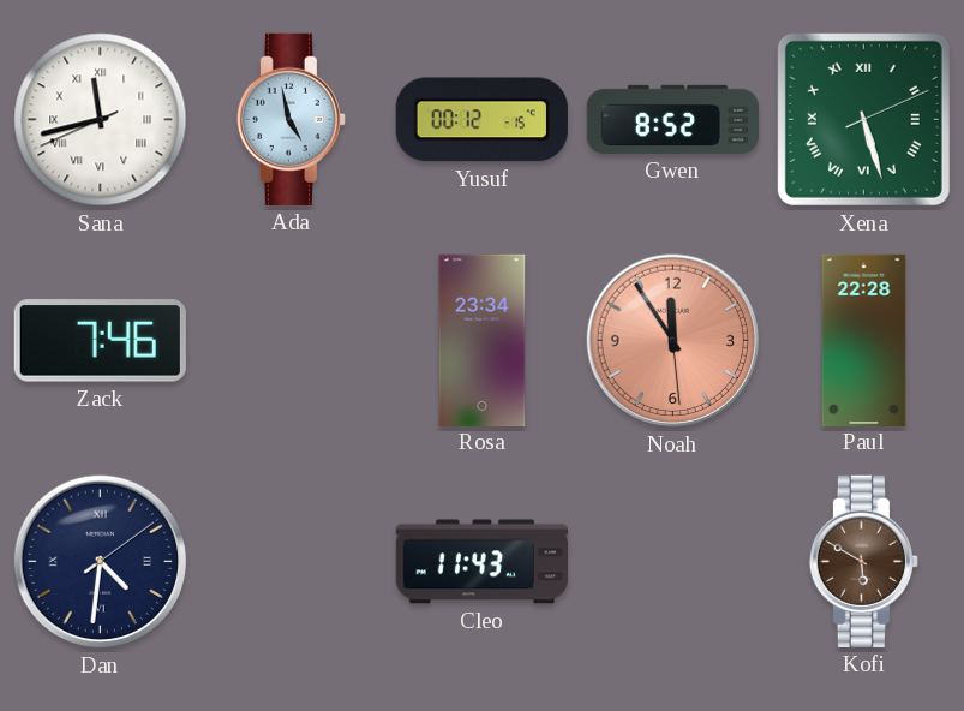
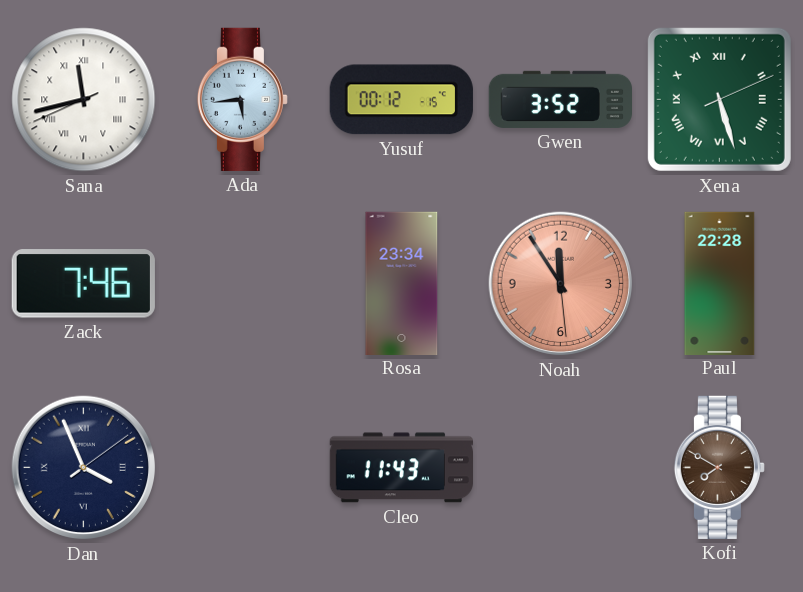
Ada: 4:58 -> 5:44 (242, 99)
Gwen: 8:52 -> 3:52 (560, 99)
Dan: 4:31 -> 3:56 (84, 468)
Kofi: 5:50 -> 7:50 (719, 467)
